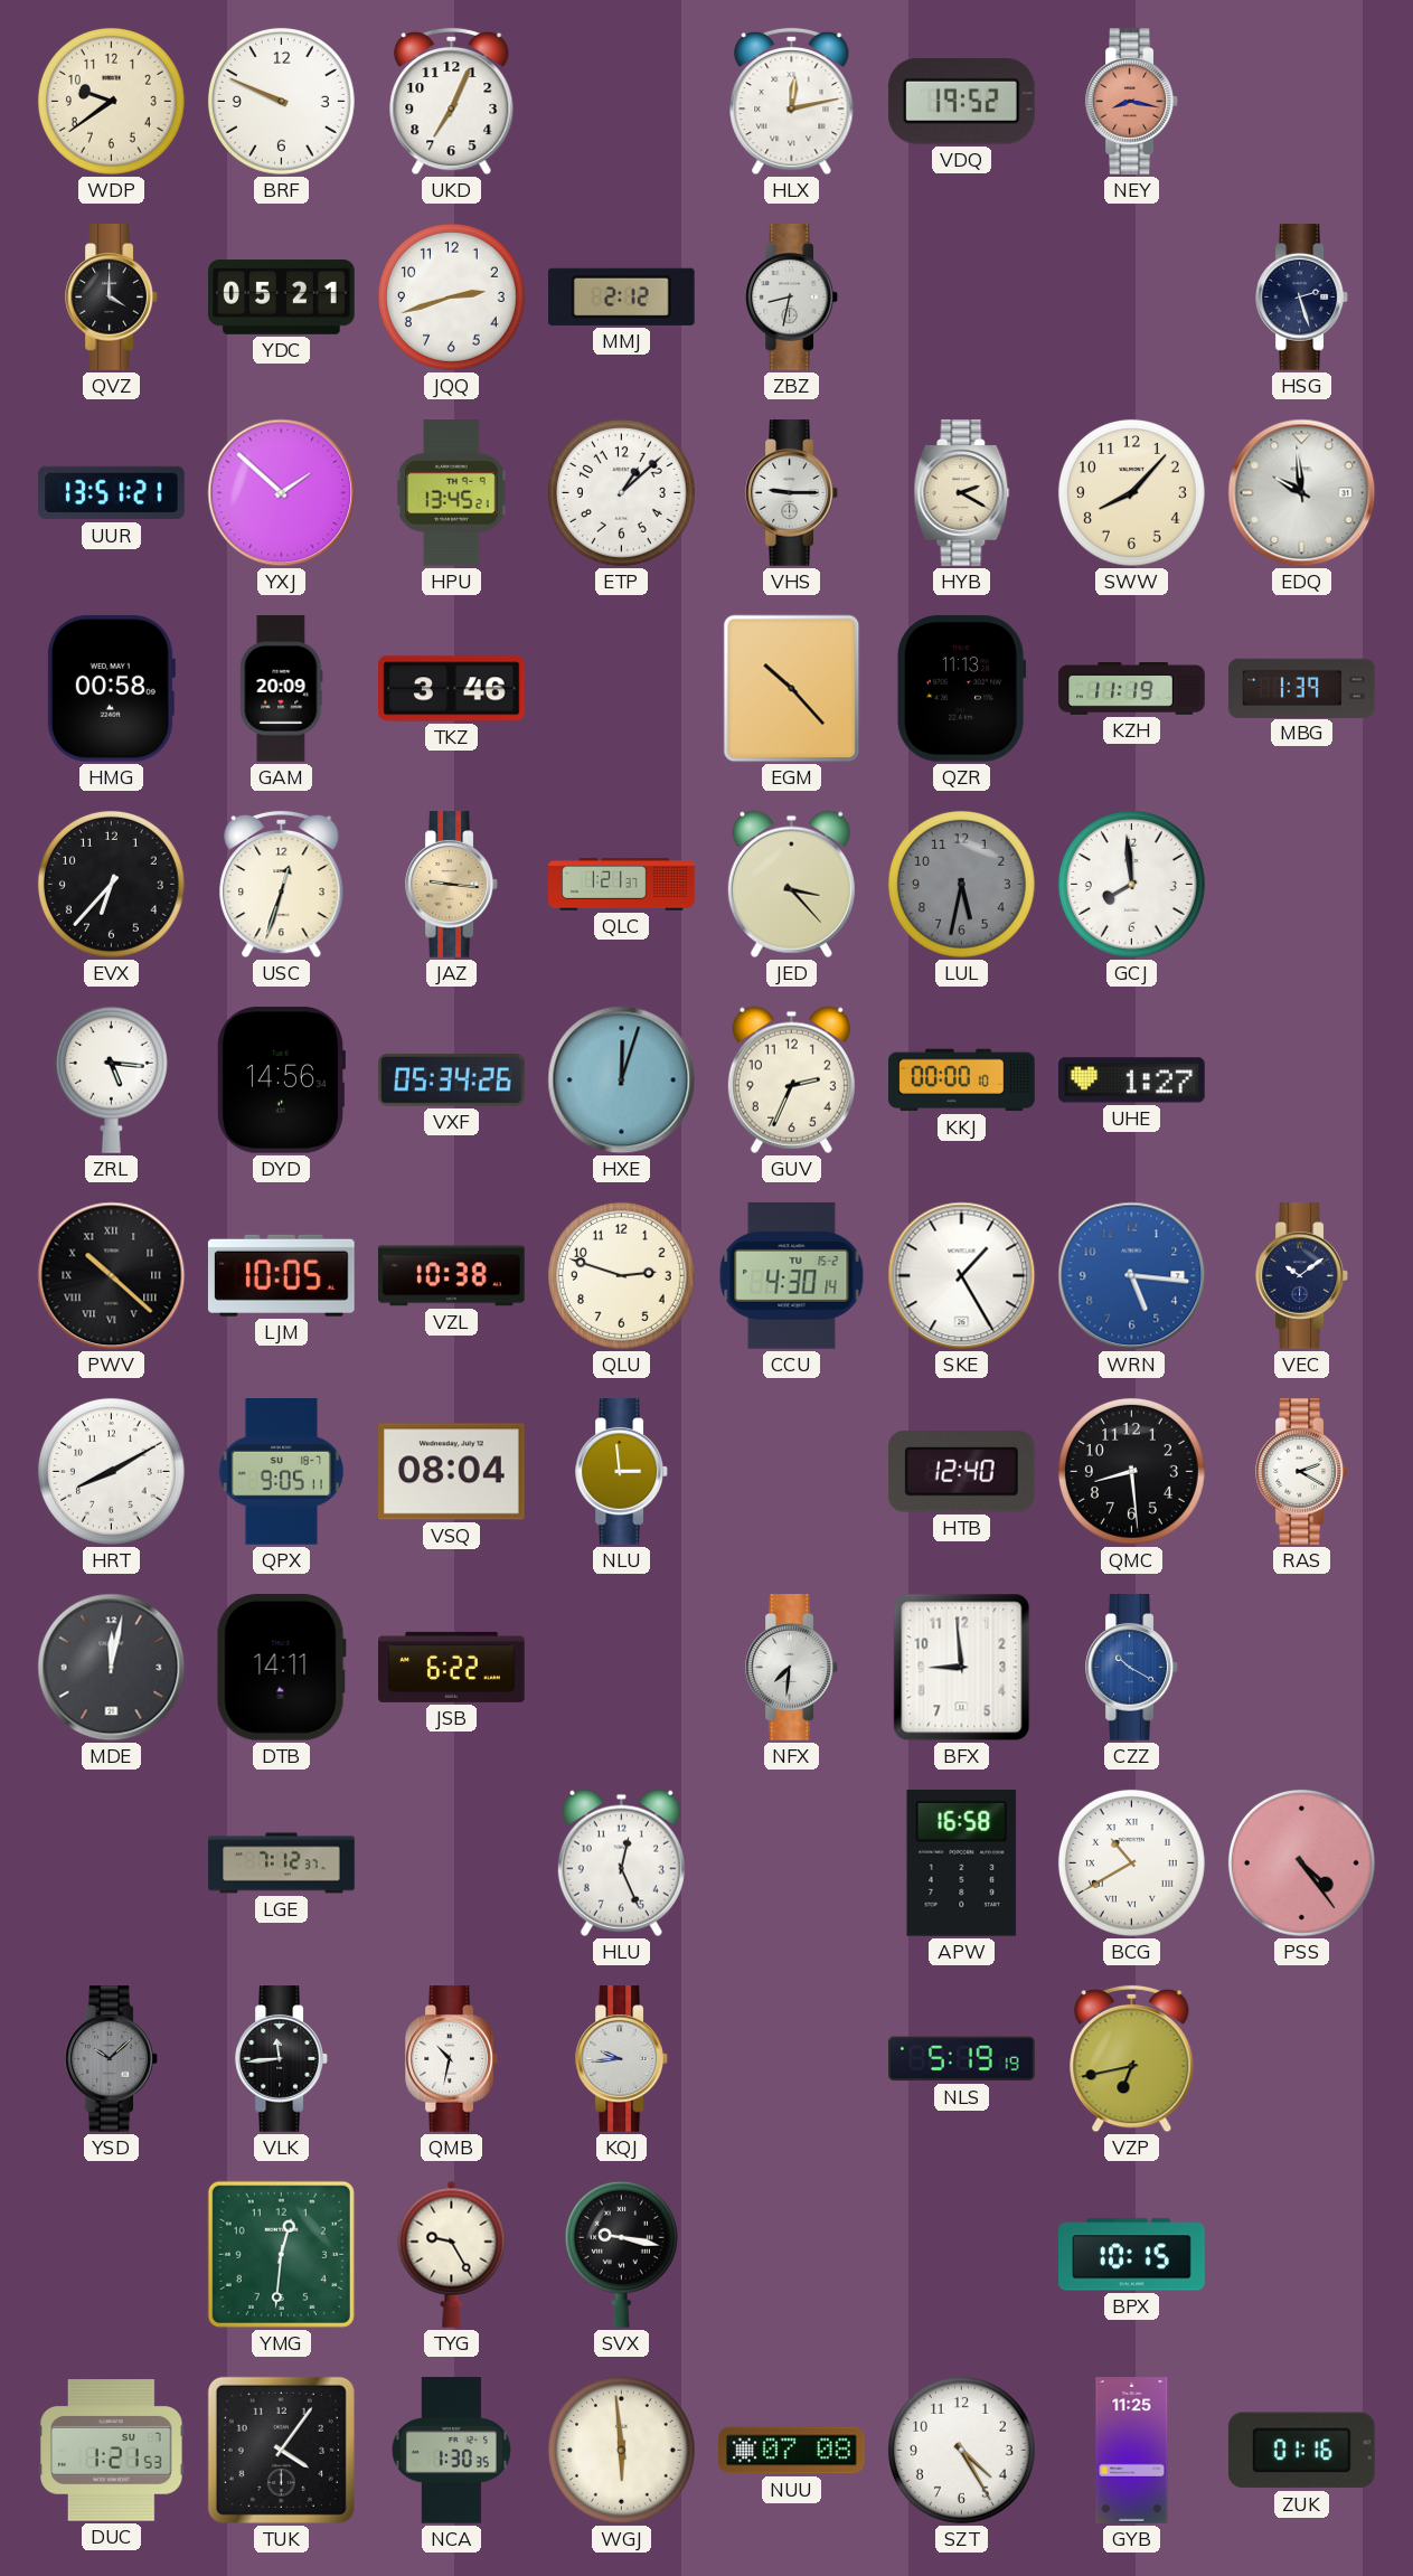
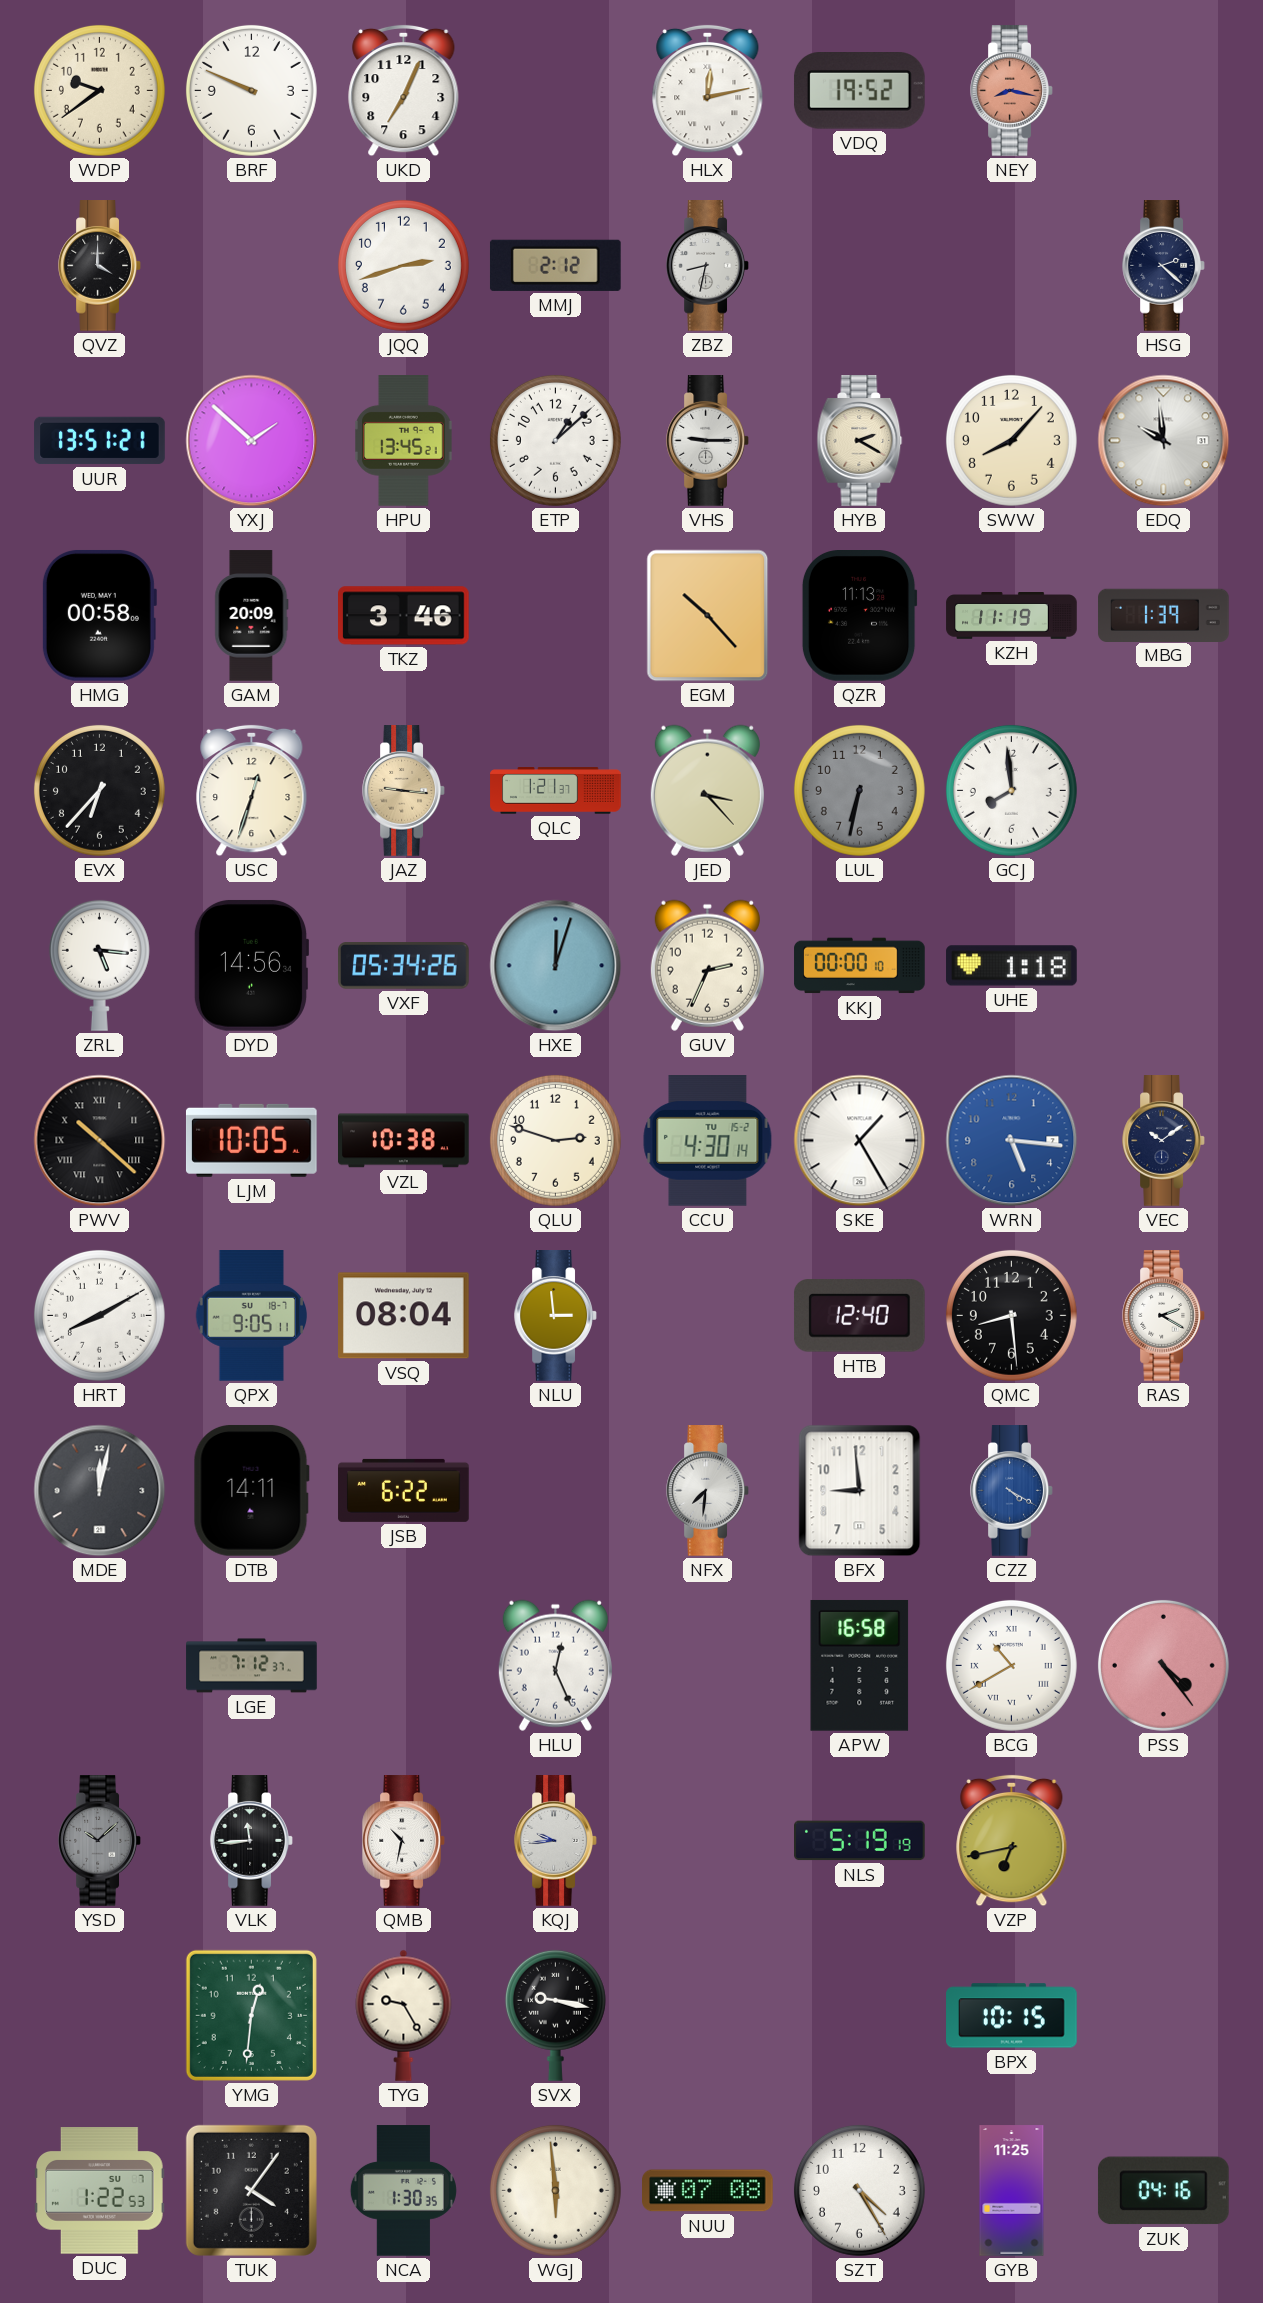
YDC: 05:21 -> none (282, 296)
HSG: 2:27 -> 2:22 (1164, 266)
LUL: 5:32 -> 6:32 (859, 790)
UHE: 1:27 -> 1:18 (1012, 966)
CZZ: 10:20 -> 4:20 (1012, 1491)
DUC: 1:21 -> 1:22 (100, 2191)
ZUK: 01:16 -> 04:16 (1163, 2191)
